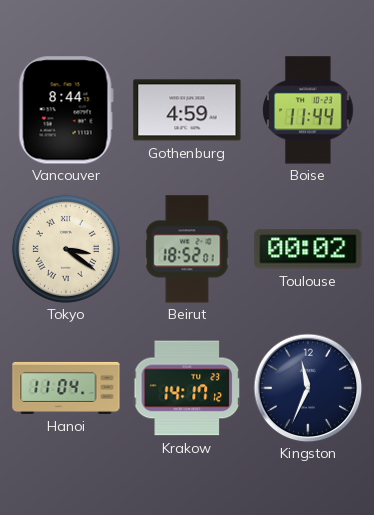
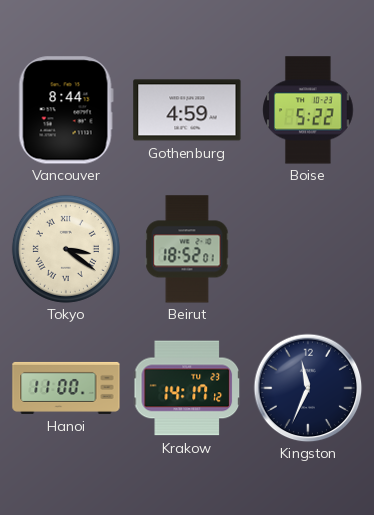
Boise: 11:44 -> 5:22 (308, 110)
Toulouse: 00:02 -> none (308, 249)
Hanoi: 11:04 -> 11:00 (66, 388)
